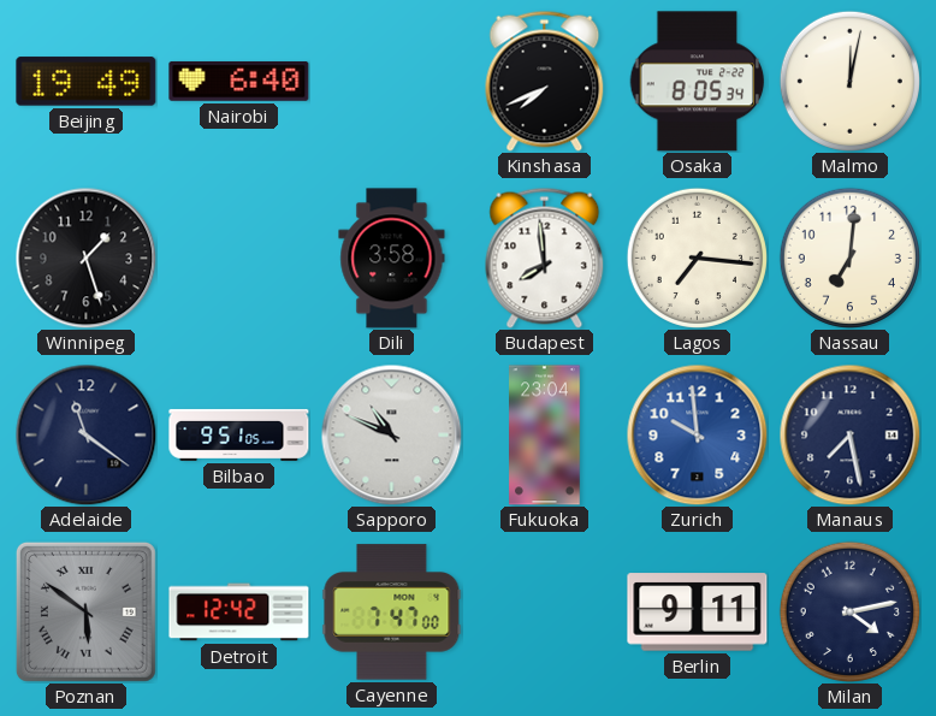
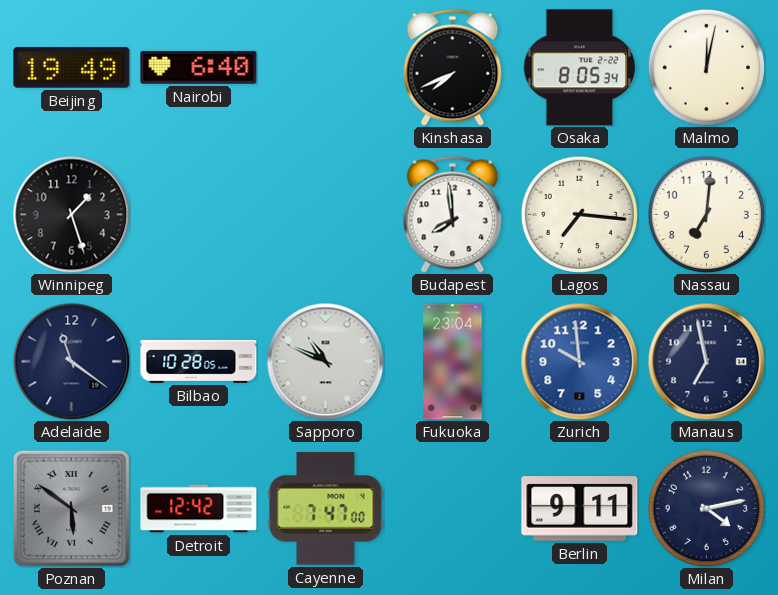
Dili: 3:58 -> none (392, 259)
Bilbao: 9:51 -> 10:28 (199, 361)
Manaus: 7:28 -> 6:58 (706, 361)
